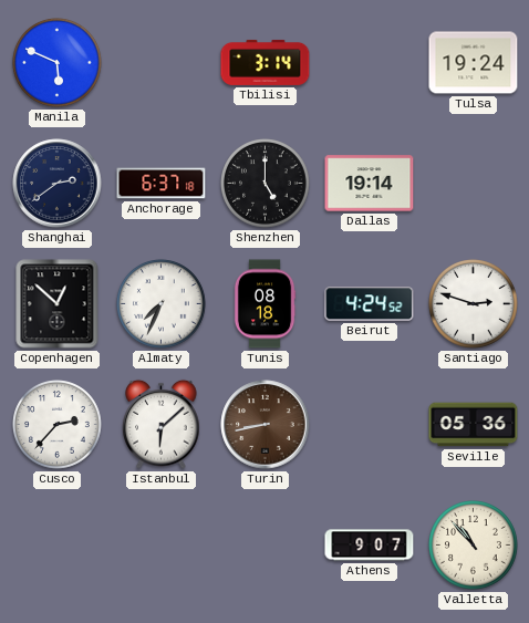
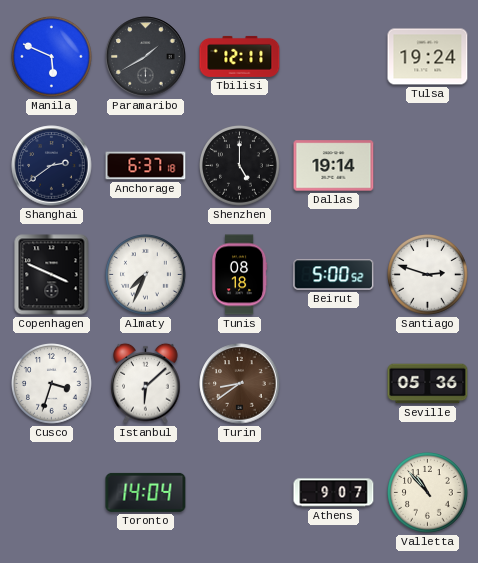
Paramaribo: none -> 1:40 (146, 57)
Tbilisi: 3:14 -> 12:11 (240, 56)
Copenhagen: 12:52 -> 3:49 (52, 275)
Beirut: 4:24 -> 5:00 (334, 275)
Cusco: 2:37 -> 3:33 (52, 384)
Turin: 8:43 -> 8:39 (240, 384)
Toronto: none -> 14:04 (146, 492)
